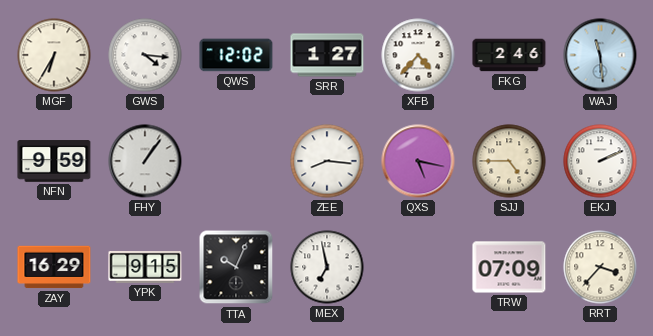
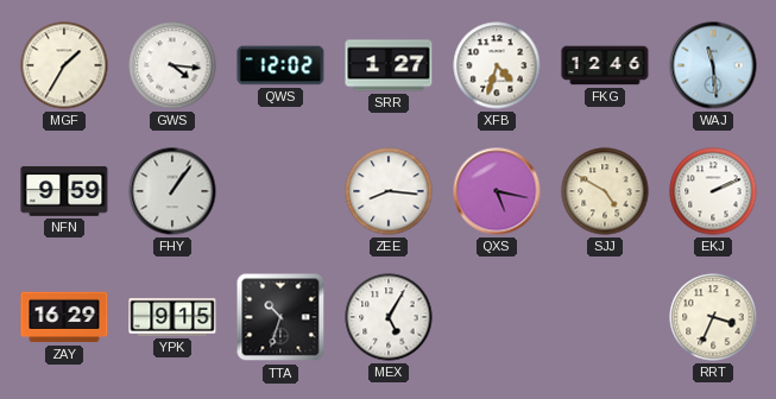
MGF: 6:35 -> 1:35 (64, 65)
XFB: 4:37 -> 4:33 (497, 65)
FKG: 2:46 -> 12:46 (605, 65)
SJJ: 4:45 -> 4:50 (605, 191)
TTA: 10:04 -> 10:33 (280, 317)
MEX: 6:58 -> 5:05 (389, 317)
TRW: 07:09 -> none (509, 267)
RRT: 3:37 -> 3:34 (713, 317)
